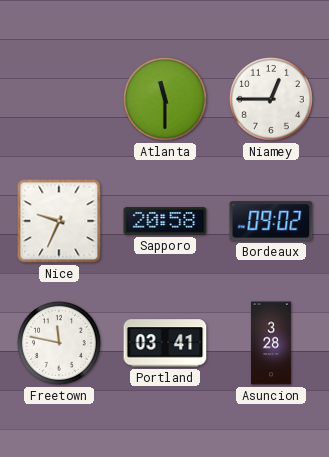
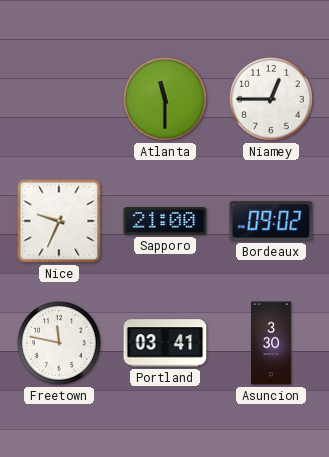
Sapporo: 20:58 -> 21:00 (165, 221)
Asuncion: 3:28 -> 3:30 (271, 343)
